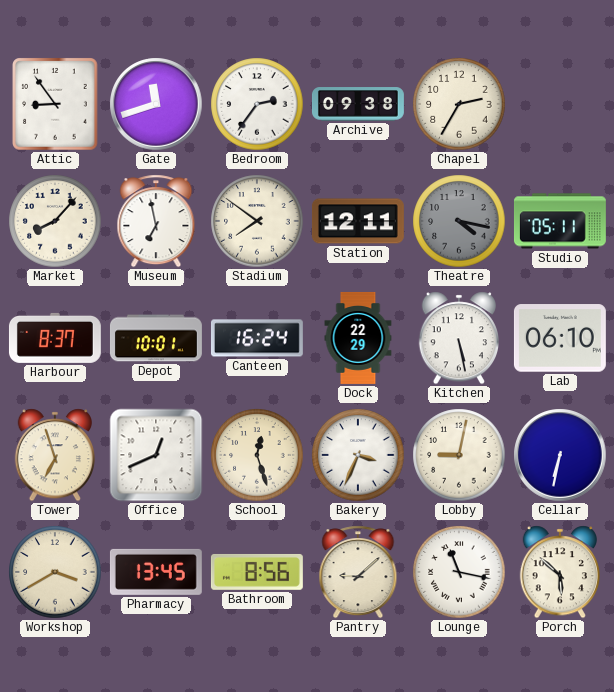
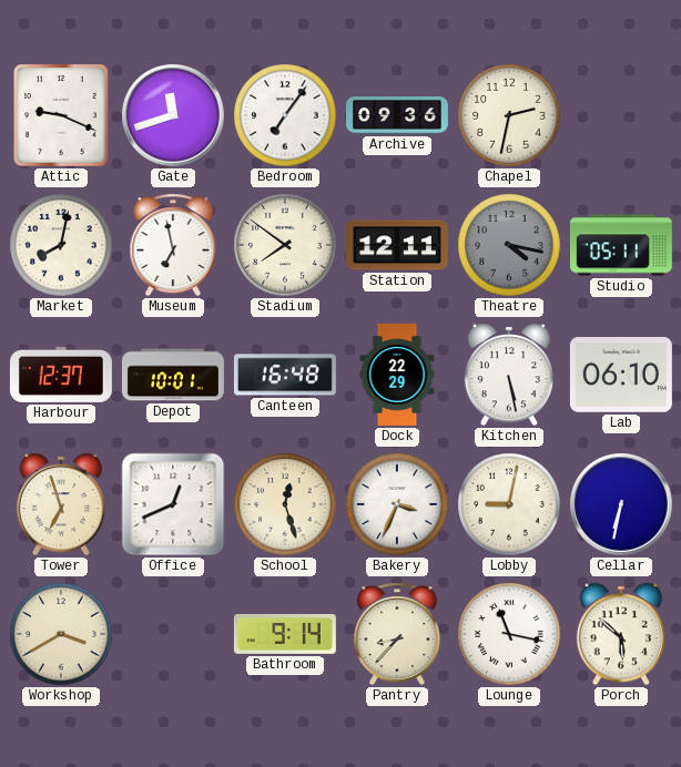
Attic: 8:54 -> 9:19 (61, 115)
Bedroom: 2:36 -> 7:06 (285, 115)
Archive: 09:38 -> 09:36 (397, 115)
Chapel: 2:35 -> 2:32 (509, 115)
Market: 8:07 -> 8:02 (61, 245)
Harbour: 8:37 -> 12:37 (61, 375)
Canteen: 16:24 -> 16:48 (285, 375)
Pharmacy: 13:45 -> none (156, 572)
Bathroom: 8:56 -> 9:14 (285, 634)
Pantry: 9:08 -> 8:37 (397, 634)
